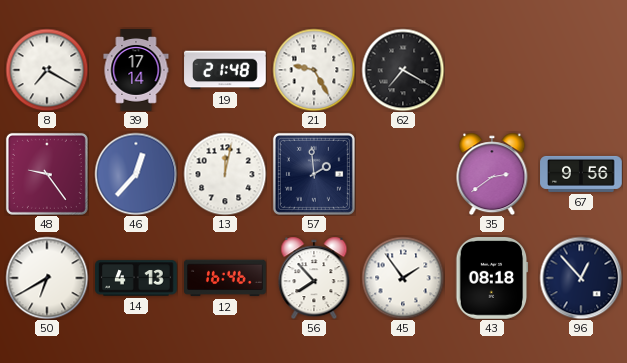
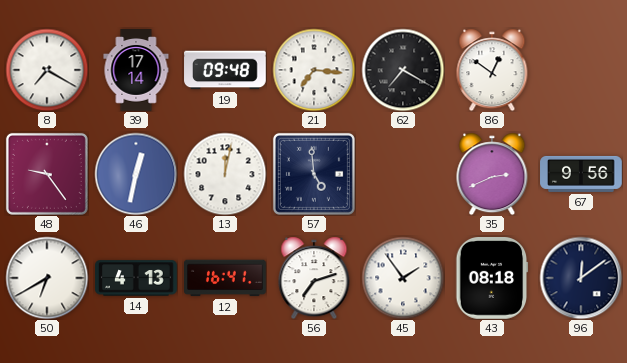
19: 21:48 -> 09:48 (225, 70)
21: 9:25 -> 7:16 (314, 70)
86: none -> 12:51 (492, 70)
46: 12:37 -> 12:32 (136, 174)
57: 1:59 -> 4:59 (314, 174)
35: 2:39 -> 2:41 (492, 174)
12: 16:46 -> 16:41 (225, 278)
56: 7:53 -> 7:12 (314, 278)
96: 12:53 -> 12:09 (581, 278)
